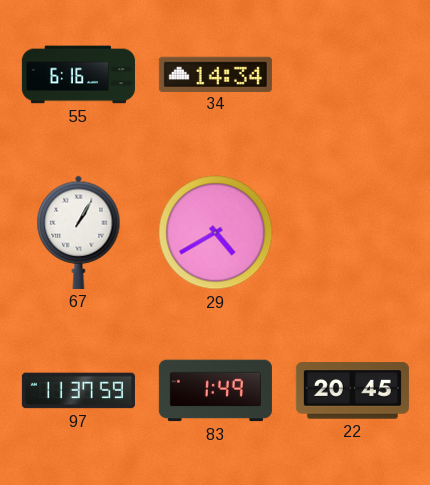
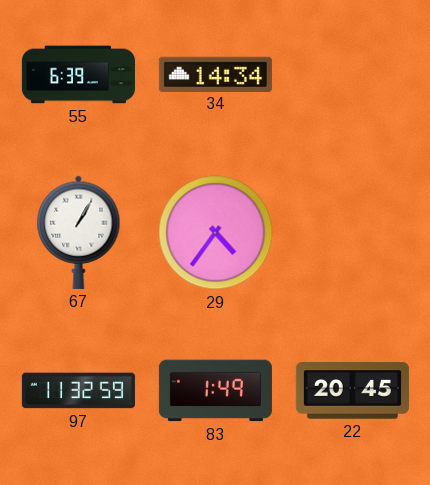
55: 6:16 -> 6:39 (78, 75)
29: 4:40 -> 4:36 (216, 233)
97: 11:37 -> 11:32 (78, 391)
